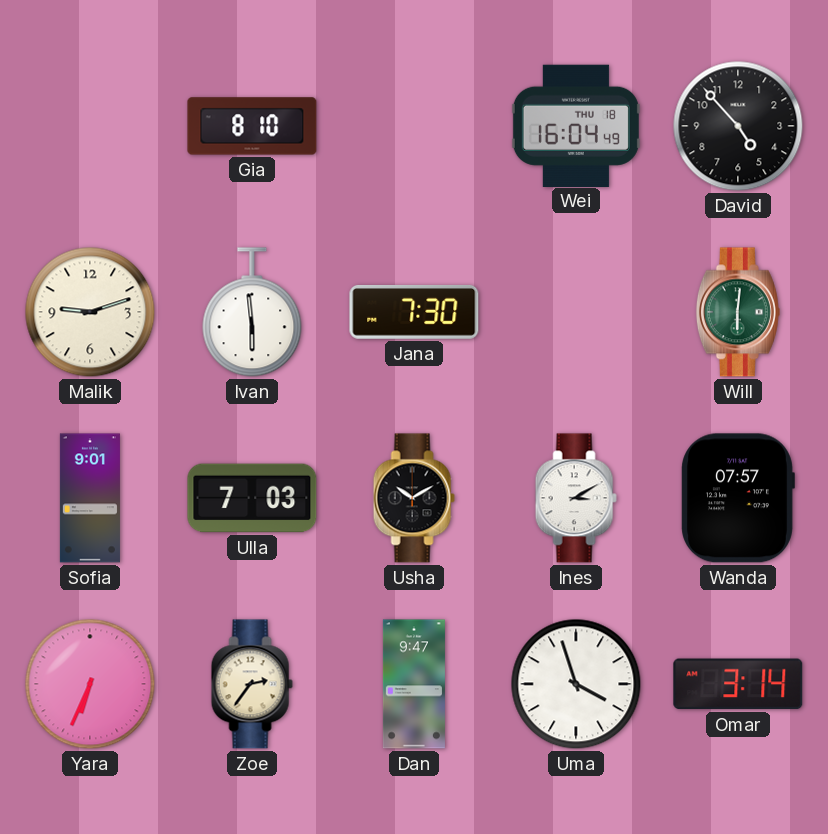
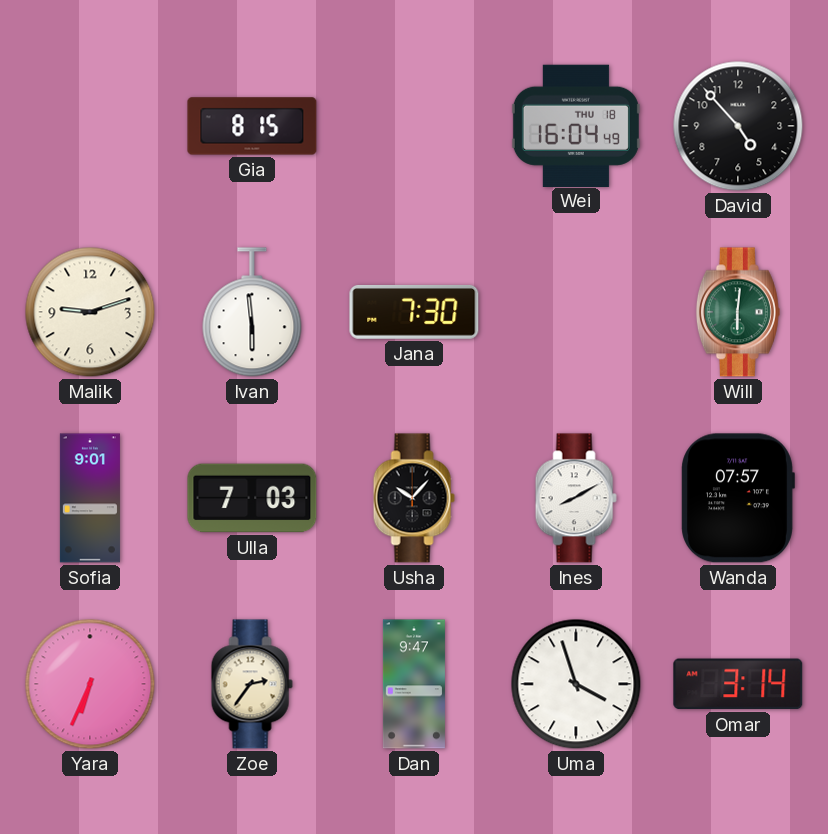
Gia: 8:10 -> 8:15 (252, 126)
Usha: 10:10 -> 10:07 (414, 498)
Ines: 3:10 -> 8:10 (576, 498)
